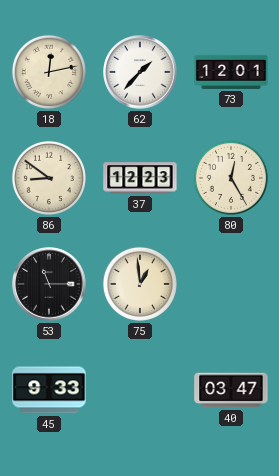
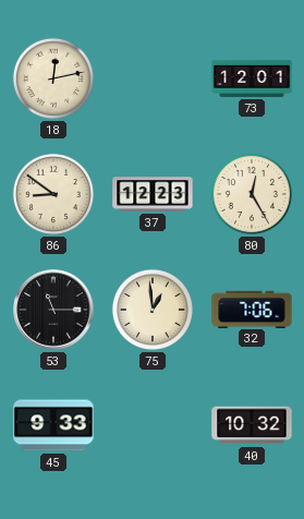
62: 1:37 -> none (140, 72)
32: none -> 7:06 (252, 309)
40: 03:47 -> 10:32 (252, 425)
